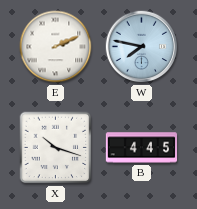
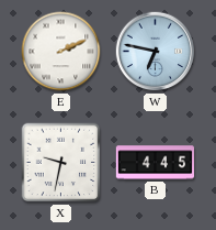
W: 7:47 -> 6:47 (156, 52)
X: 10:18 -> 9:32 (61, 163)
